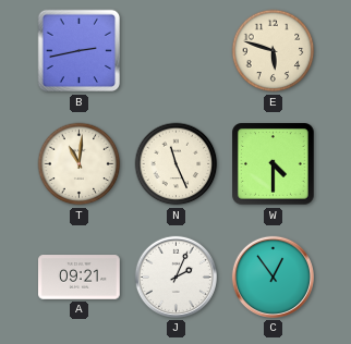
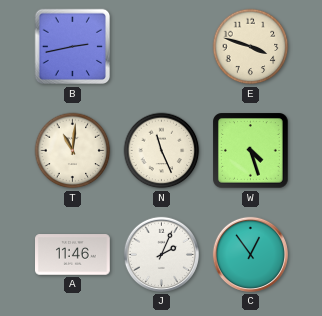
E: 5:48 -> 3:48 (251, 47)
W: 4:30 -> 4:27 (251, 151)
A: 09:21 -> 11:46 (73, 255)
